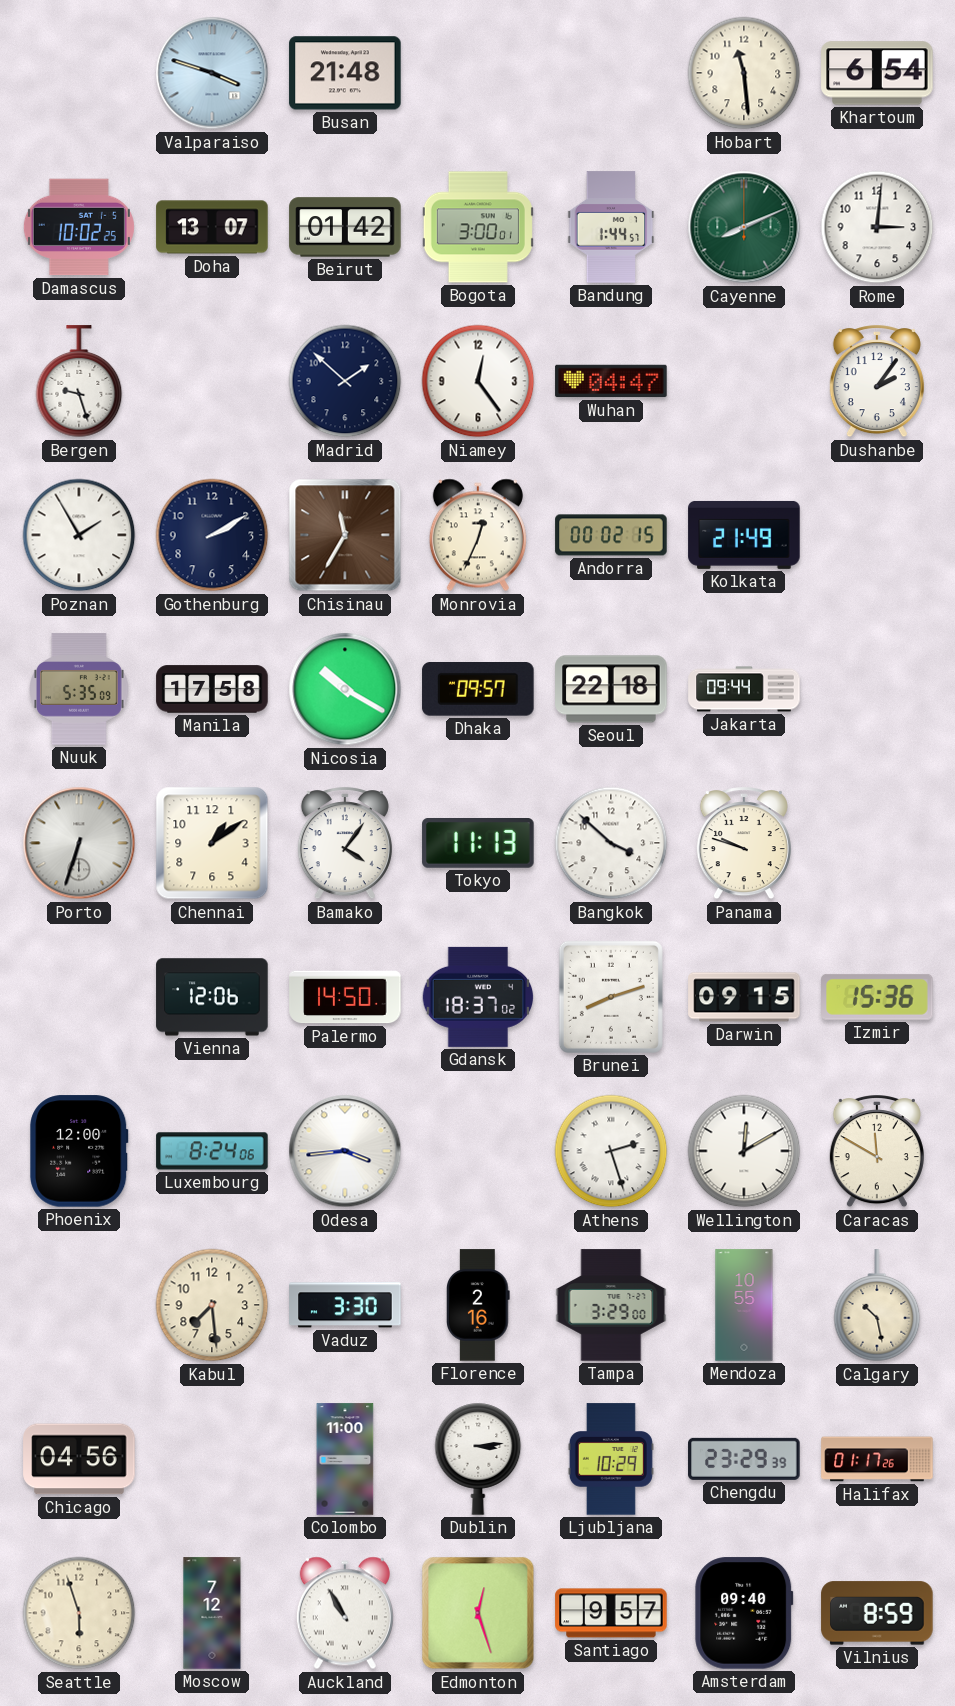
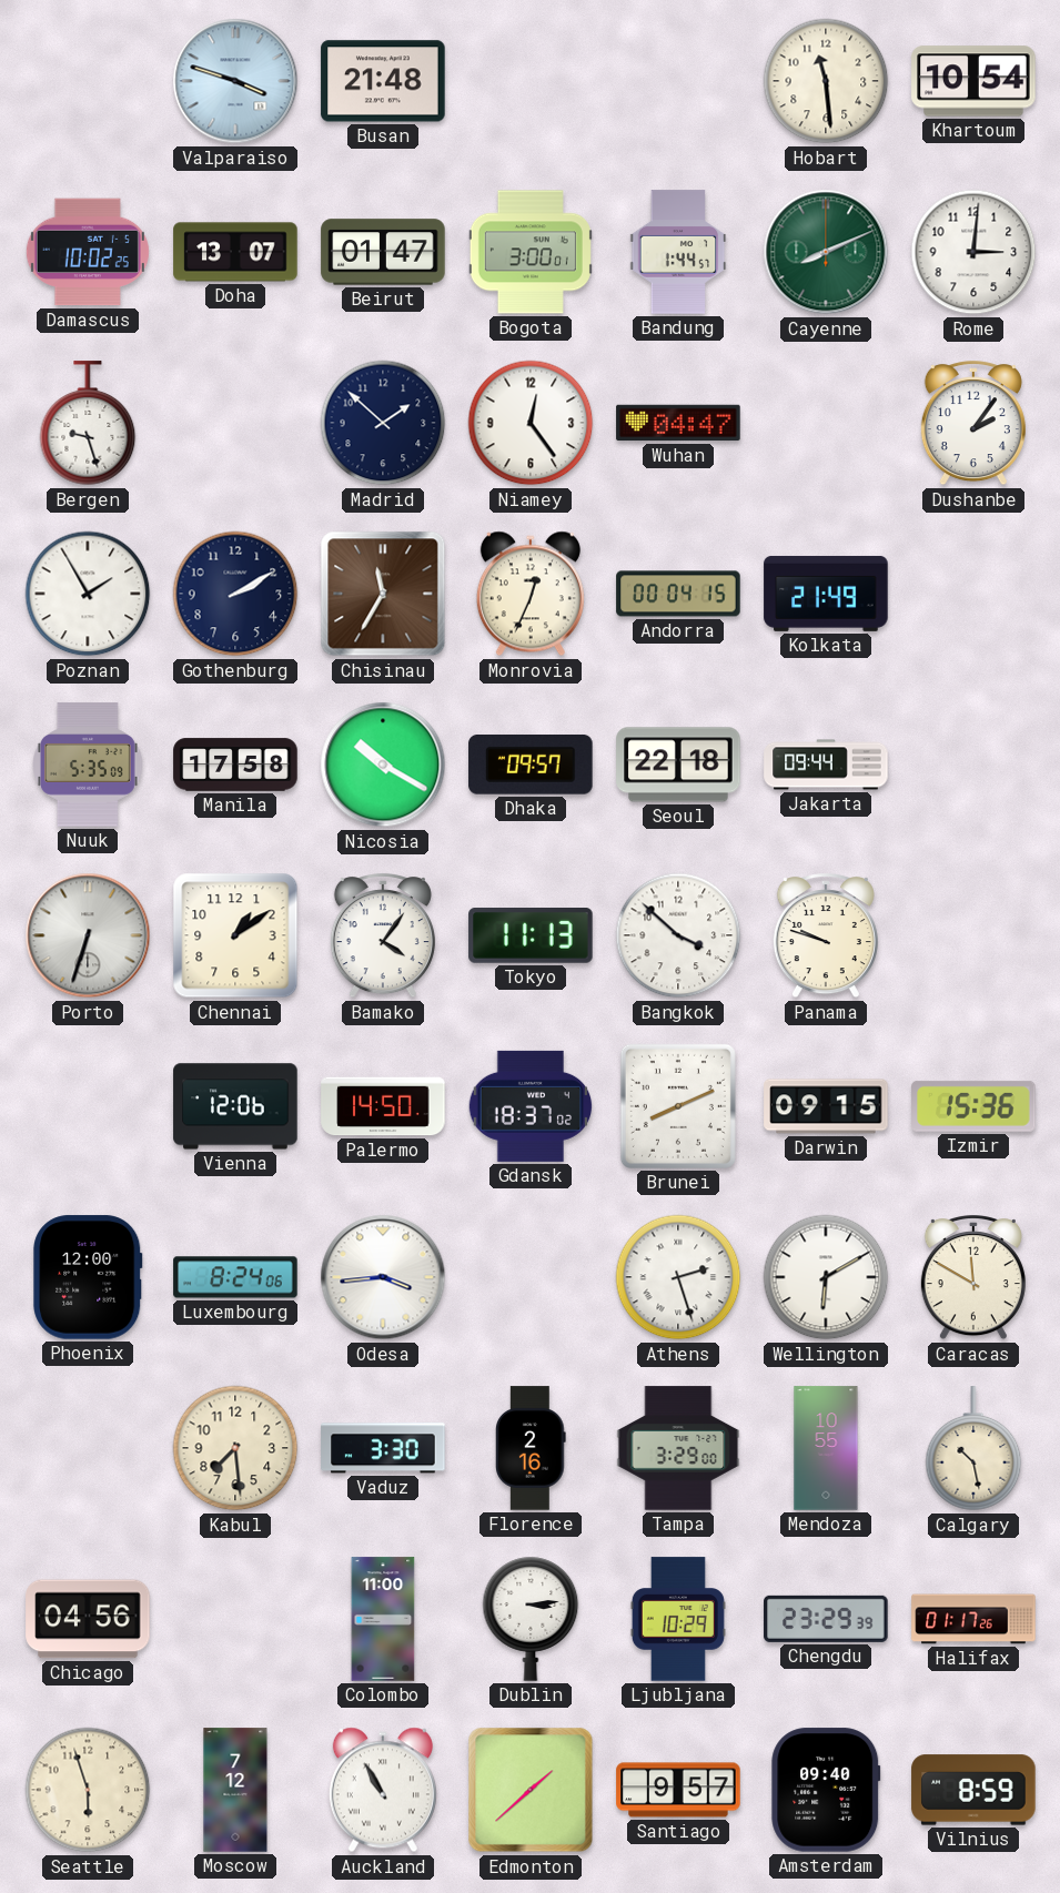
Khartoum: 6:54 -> 10:54 (973, 81)
Beirut: 01:42 -> 01:47 (383, 252)
Andorra: 00:02 -> 00:04 (678, 594)
Brunei: 8:12 -> 8:11 (678, 1106)
Wellington: 12:10 -> 6:10 (826, 1277)
Edmonton: 12:27 -> 1:38 (531, 1790)
